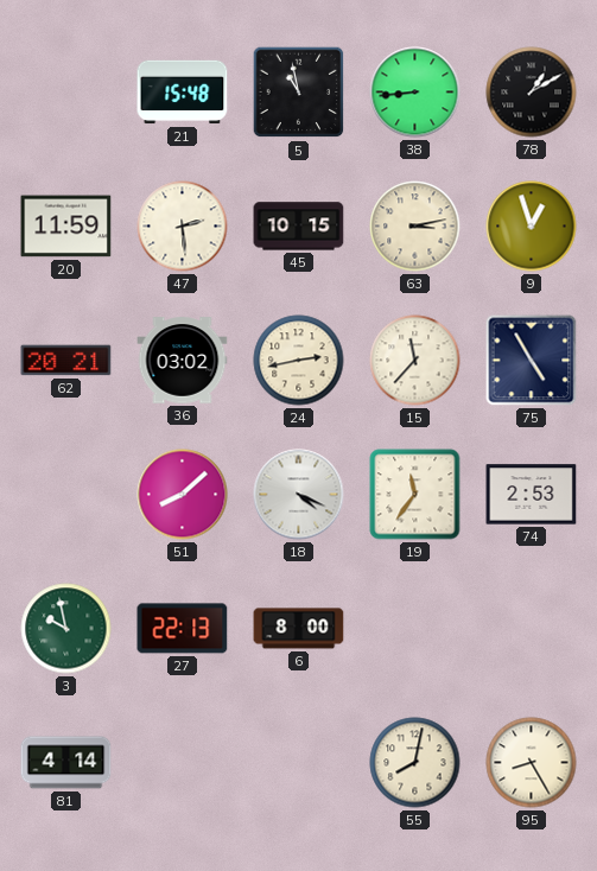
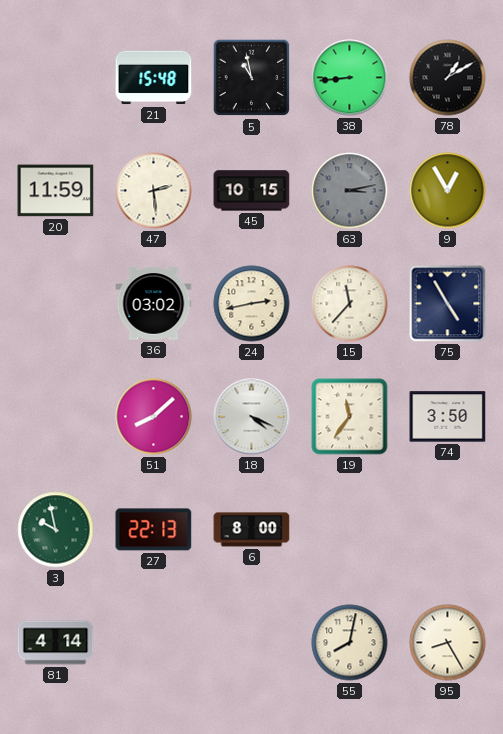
63 dial: cream -> grey (350, 191)
9: 12:57 -> 12:55 (448, 191)
62: 20:21 -> none (66, 361)
74: 2:53 -> 3:50 (448, 417)
